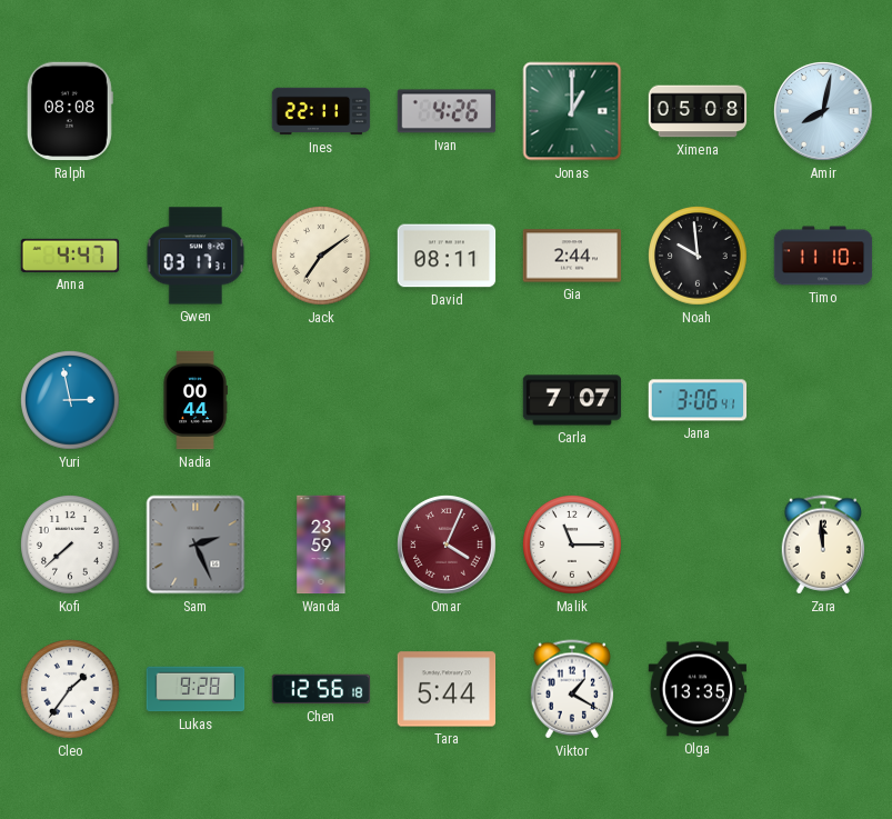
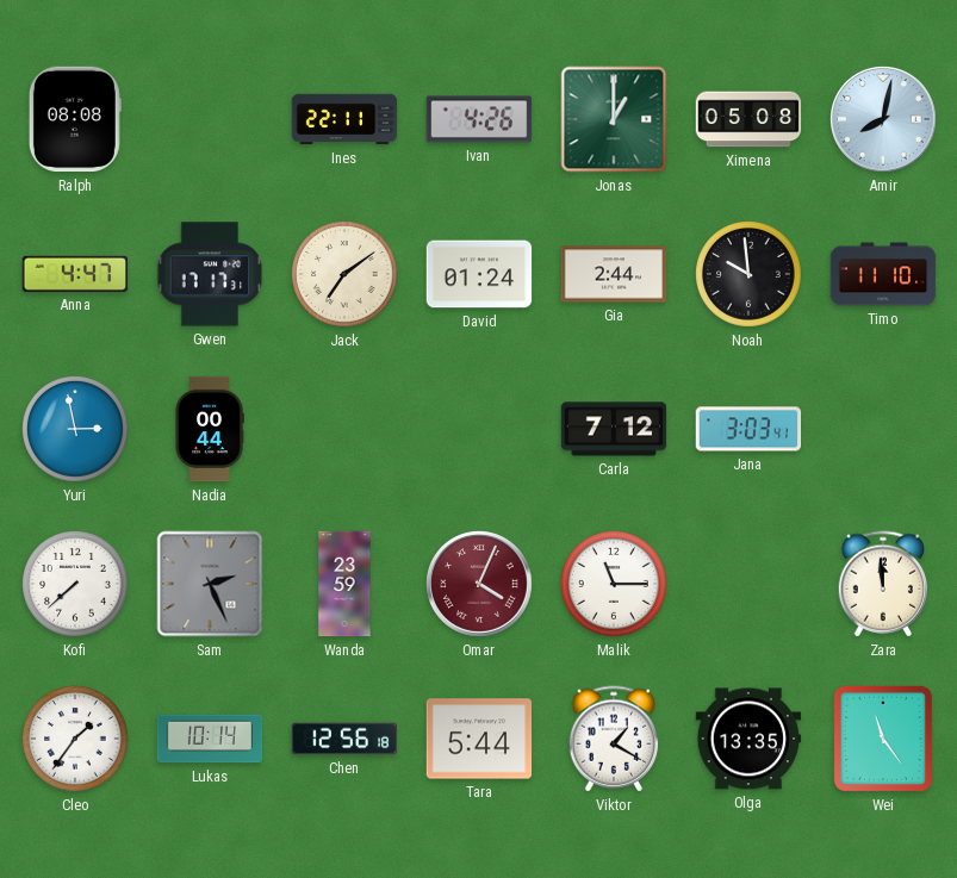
Gwen: 03:17 -> 17:17 (210, 274)
David: 08:11 -> 01:24 (479, 274)
Carla: 7:07 -> 7:12 (614, 429)
Jana: 3:06 -> 3:03 (748, 429)
Lukas: 9:28 -> 10:14 (210, 739)
Wei: none -> 11:24 (883, 739)
